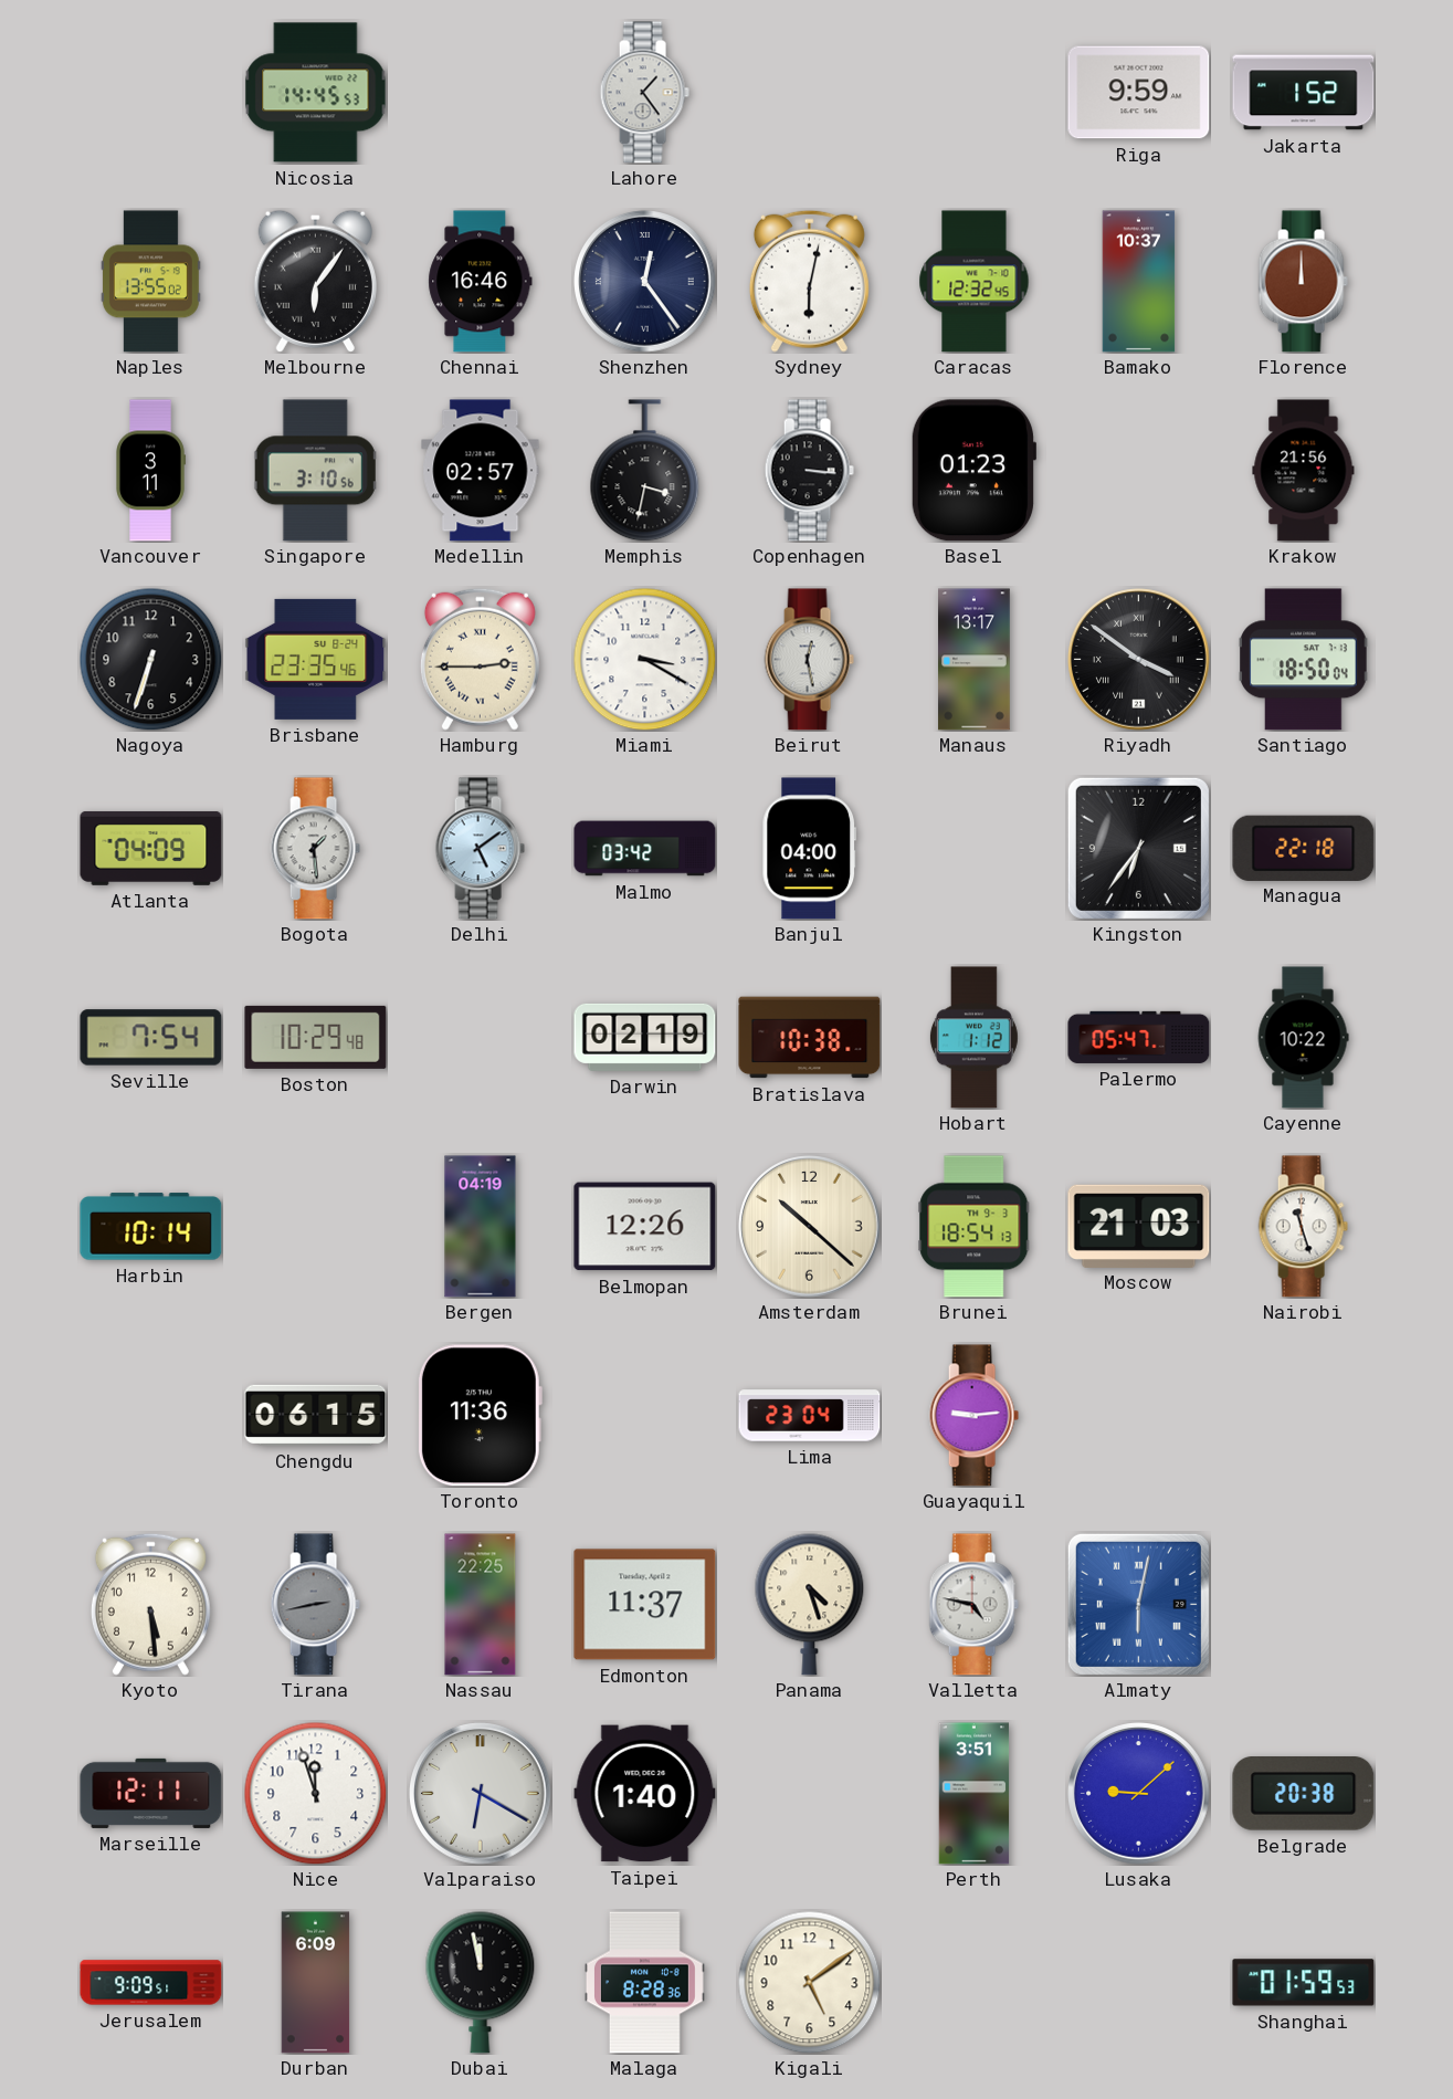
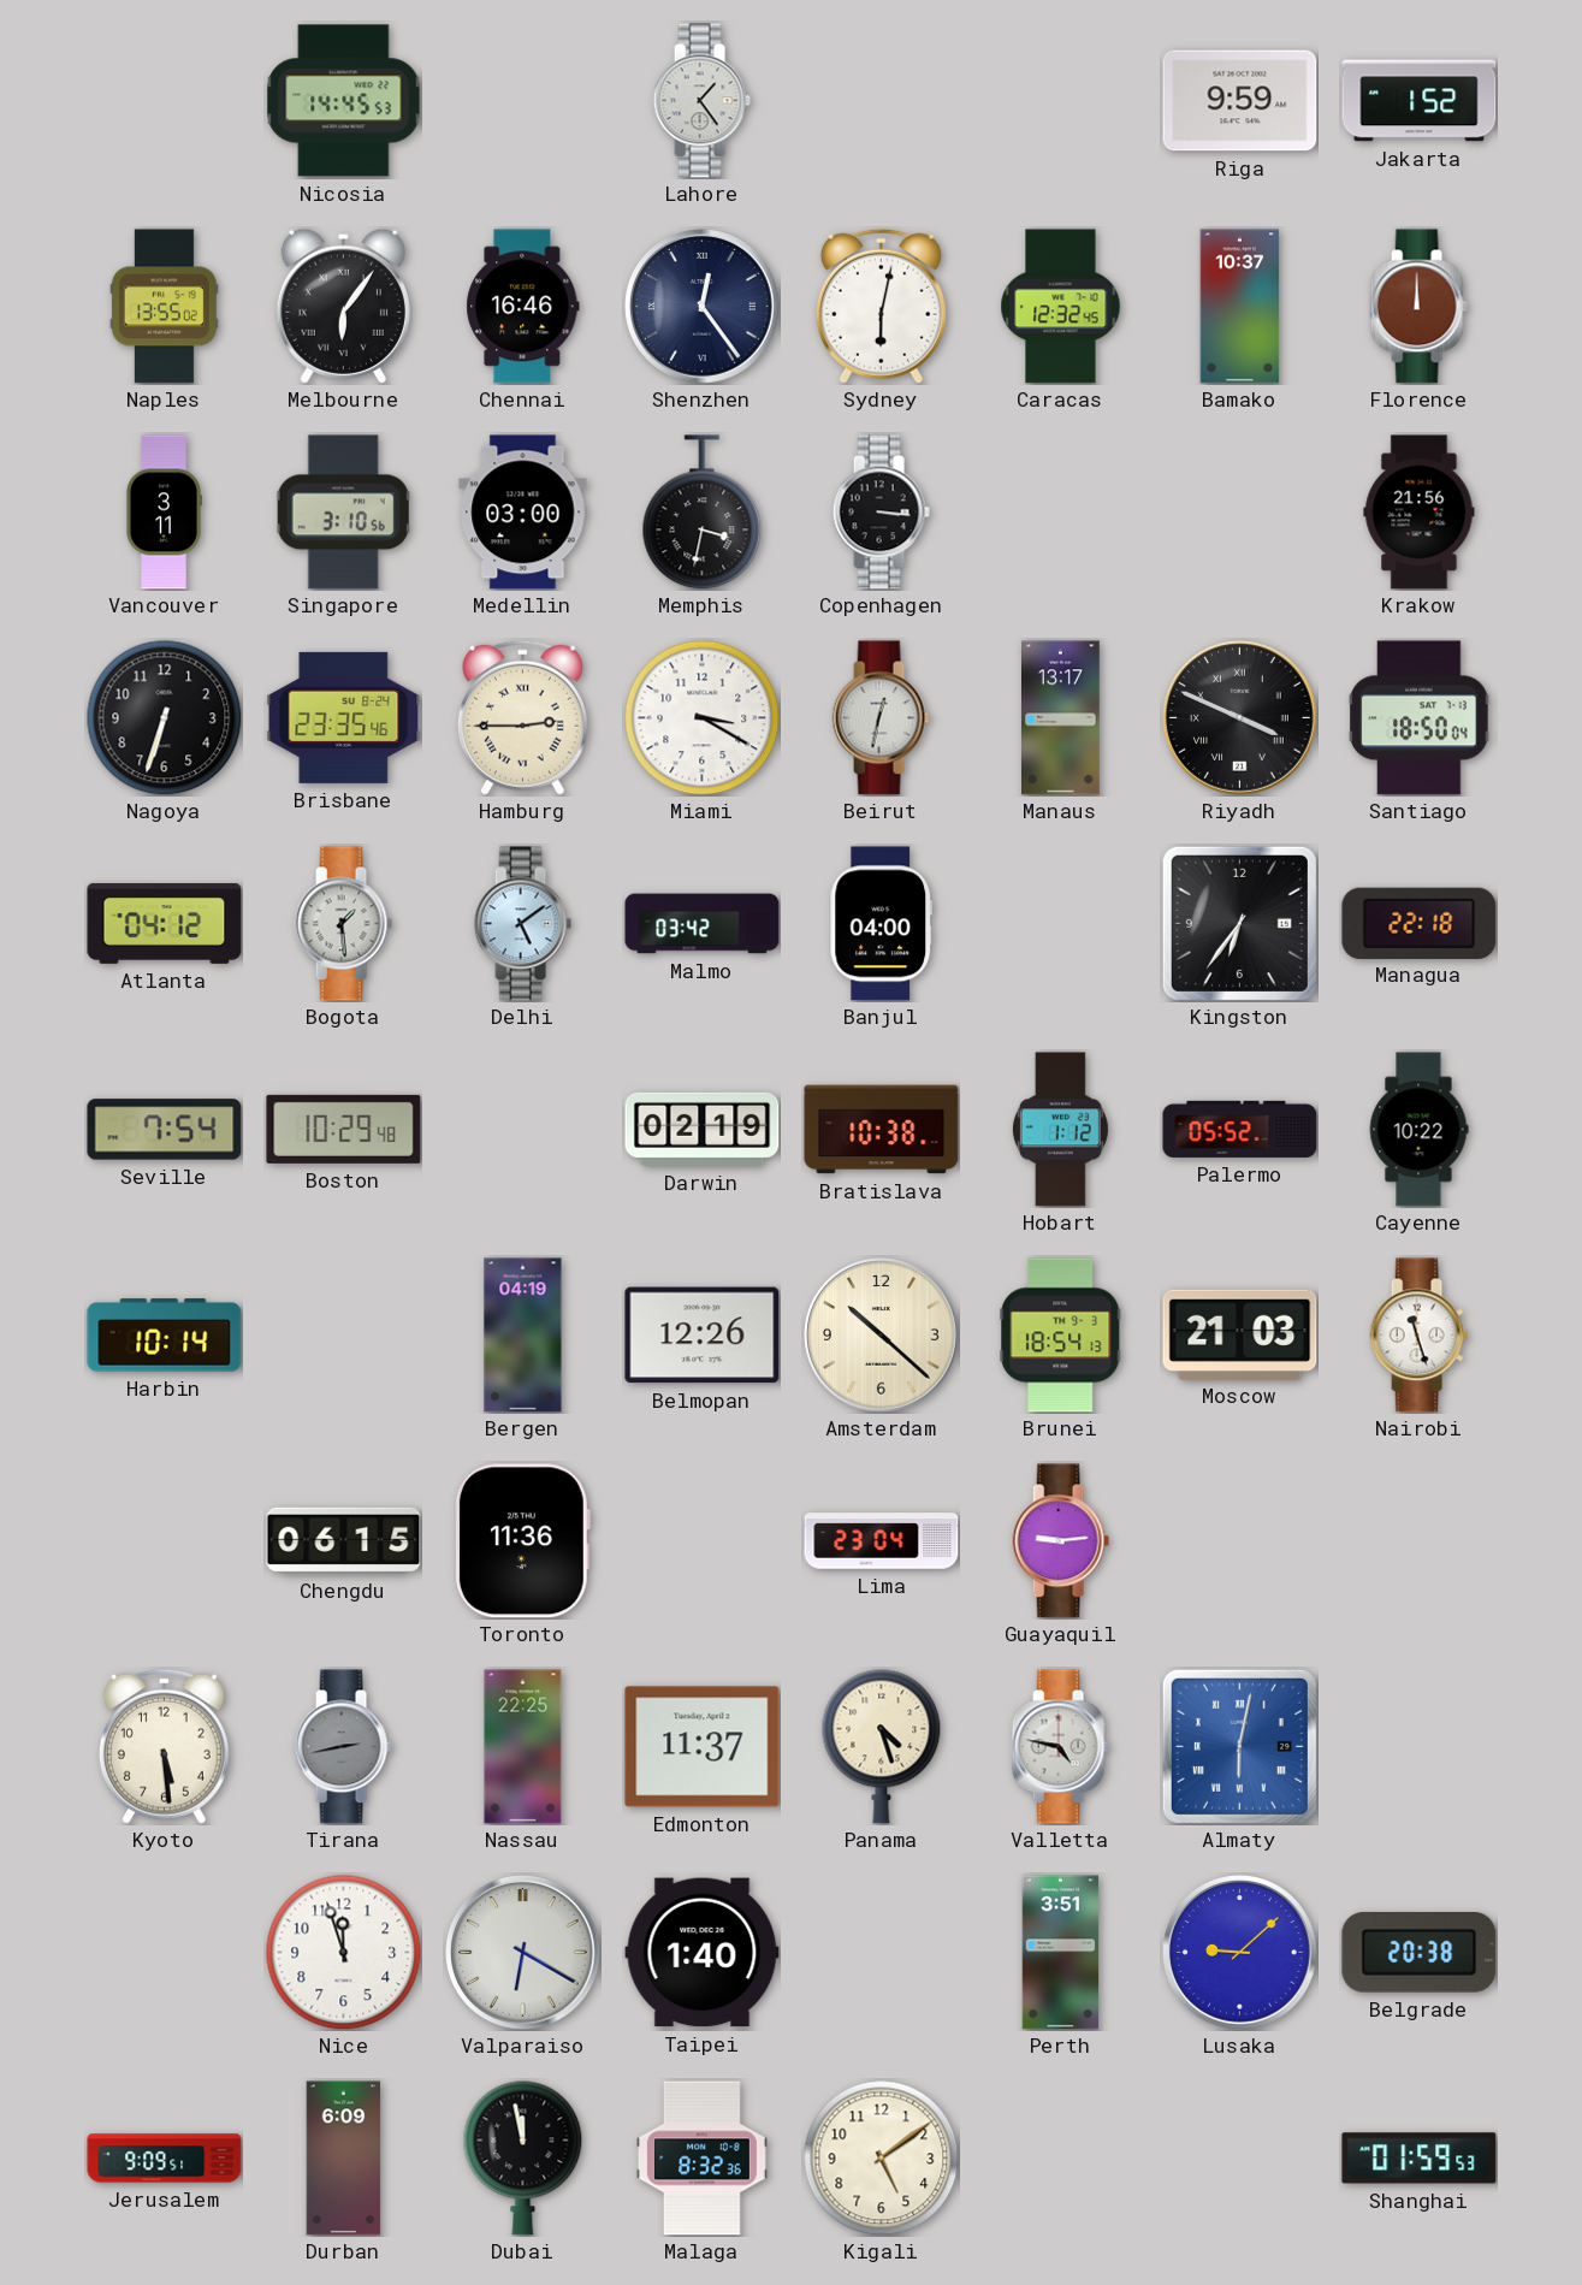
Medellin: 02:57 -> 03:00 (523, 513)
Basel: 01:23 -> none (973, 471)
Beirut: 12:28 -> 12:32 (881, 718)
Riyadh: 3:51 -> 3:49 (1240, 718)
Atlanta: 04:09 -> 04:12 (165, 923)
Palermo: 05:47 -> 05:52 (1240, 1129)
Marseille: 12:11 -> none (151, 1793)
Malaga: 8:28 -> 8:32 (701, 2159)
